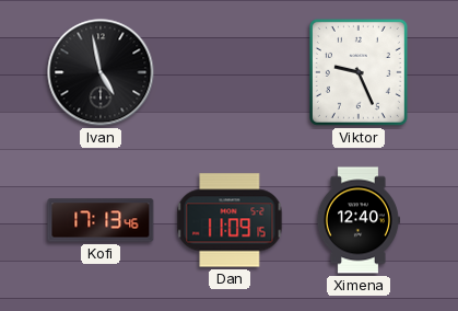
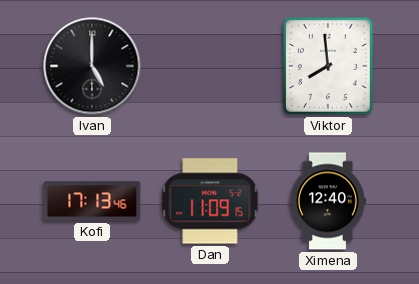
Ivan: 4:58 -> 5:00 (92, 66)
Viktor: 9:26 -> 7:59 (328, 66)
